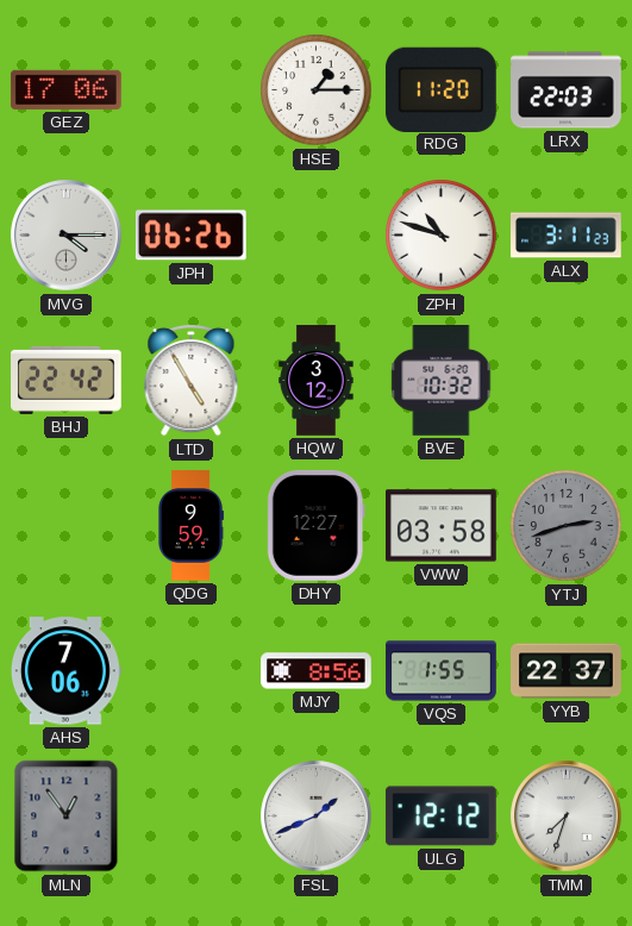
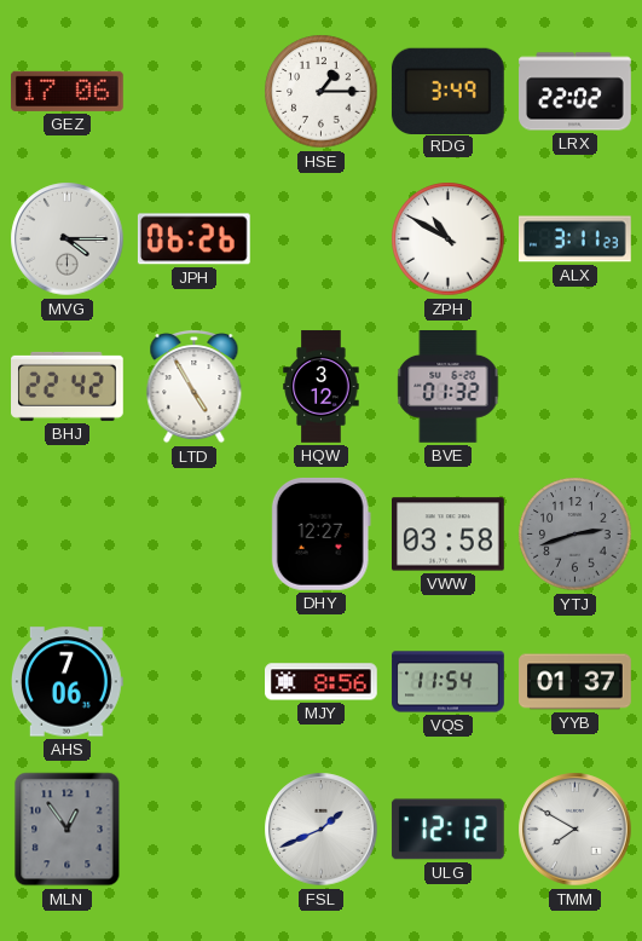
RDG: 11:20 -> 3:49 (447, 91)
LRX: 22:03 -> 22:02 (576, 92)
ZPH: 10:48 -> 10:50 (449, 239)
BVE: 10:32 -> 01:32 (449, 387)
QDG: 9:59 -> none (190, 526)
VQS: 1:55 -> 11:54 (449, 682)
YYB: 22:37 -> 01:37 (576, 682)
TMM: 7:33 -> 7:50 (576, 830)
